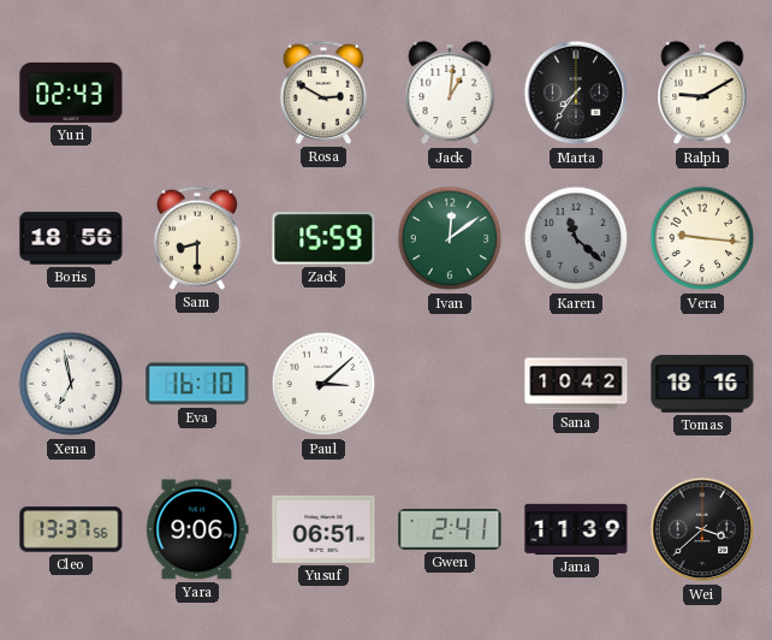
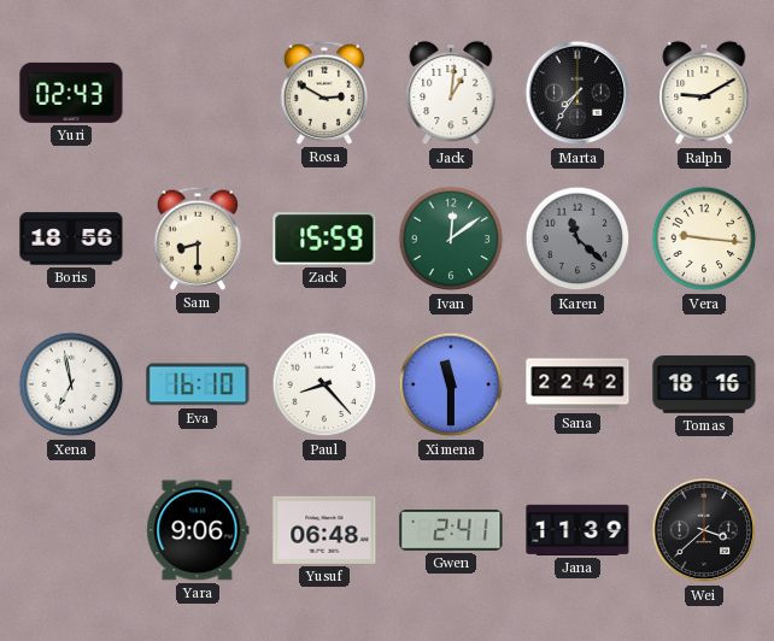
Paul: 3:08 -> 8:23 (324, 384)
Ximena: none -> 11:30 (451, 384)
Sana: 10:42 -> 22:42 (577, 384)
Cleo: 13:37 -> none (71, 529)
Yusuf: 06:51 -> 06:48 (324, 530)
